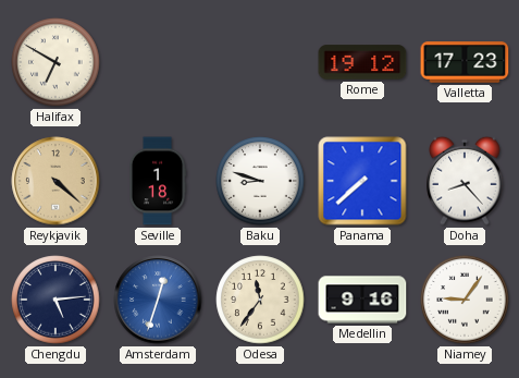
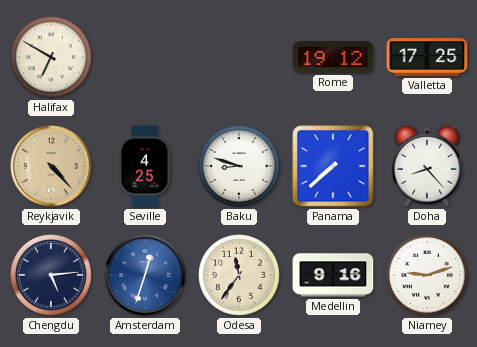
Valletta: 17:23 -> 17:25 (427, 57)
Reykjavik: 4:22 -> 4:23 (51, 166)
Seville: 1:18 -> 4:25 (145, 166)
Niamey: 9:06 -> 9:12 (427, 275)
